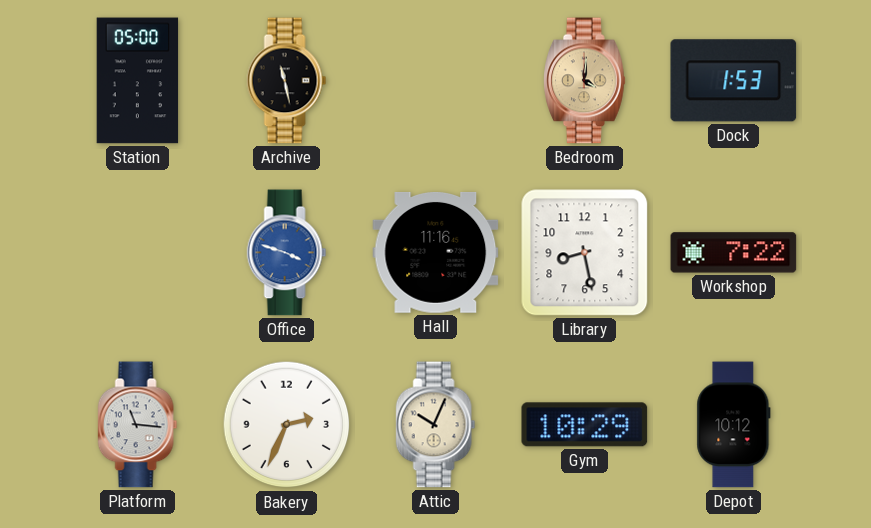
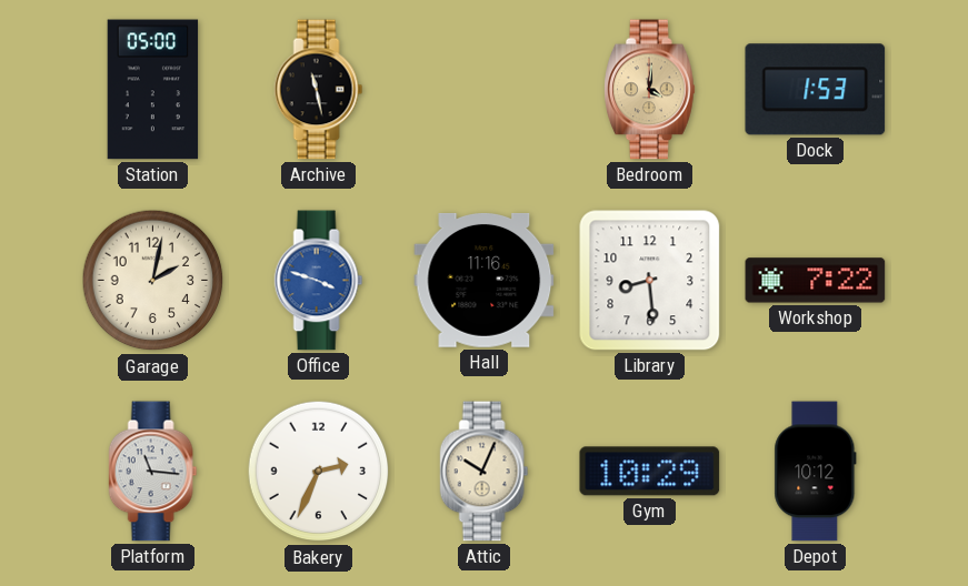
Garage: none -> 2:02 (153, 281)
Library: 8:28 -> 8:29 (650, 281)
